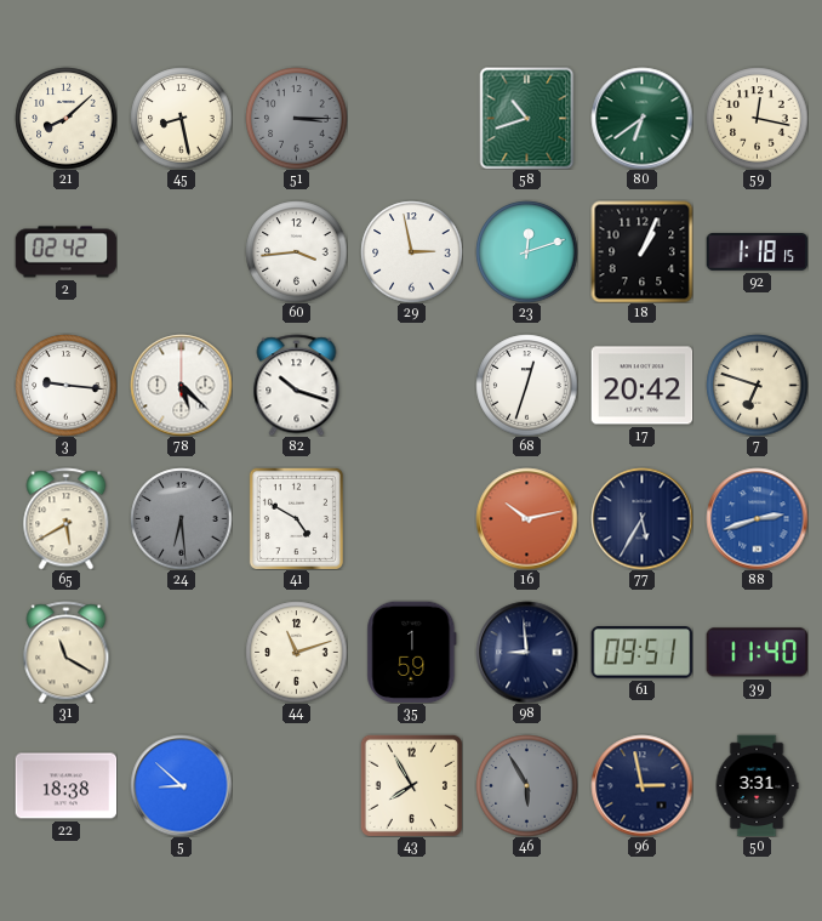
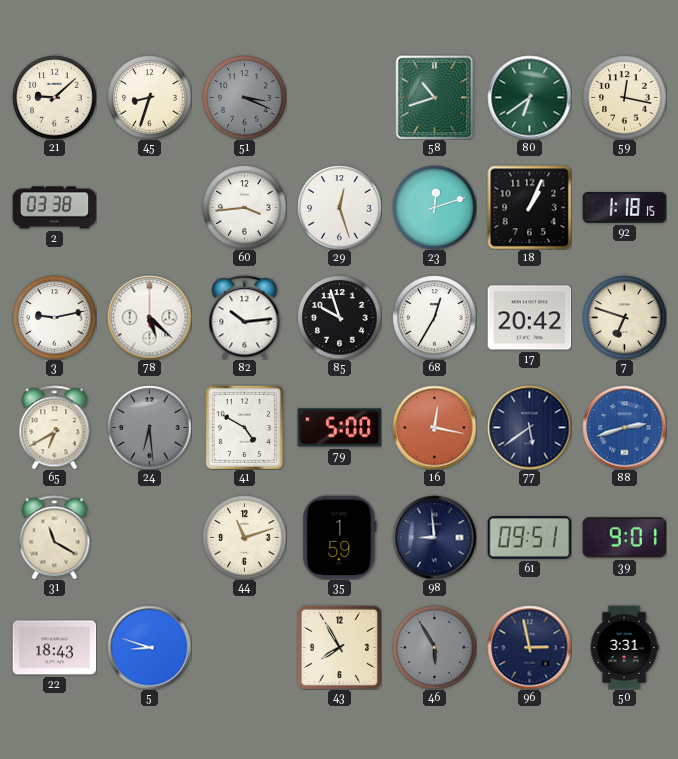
21: 8:08 -> 9:08 (54, 97)
45: 8:28 -> 8:33 (149, 97)
51: 3:15 -> 3:19 (244, 97)
2: 02:42 -> 03:38 (54, 208)
29: 2:58 -> 12:27 (339, 207)
3: 9:16 -> 9:13 (54, 317)
82: 10:18 -> 10:14 (245, 317)
85: none -> 9:57 (339, 317)
68: 12:33 -> 12:35 (434, 317)
65: 5:40 -> 6:40 (55, 427)
79: none -> 5:00 (339, 428)
16: 10:13 -> 12:17 (434, 427)
77: 5:35 -> 5:39 (529, 427)
39: 11:40 -> 9:01 (624, 538)
22: 18:38 -> 18:43 (54, 648)
5: 8:52 -> 8:48 (149, 647)
